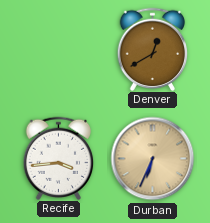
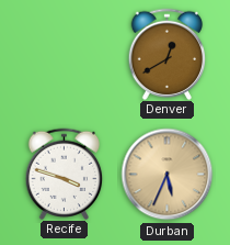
Recife: 3:44 -> 3:48 (65, 174)
Durban: 6:34 -> 5:34 (168, 175)
